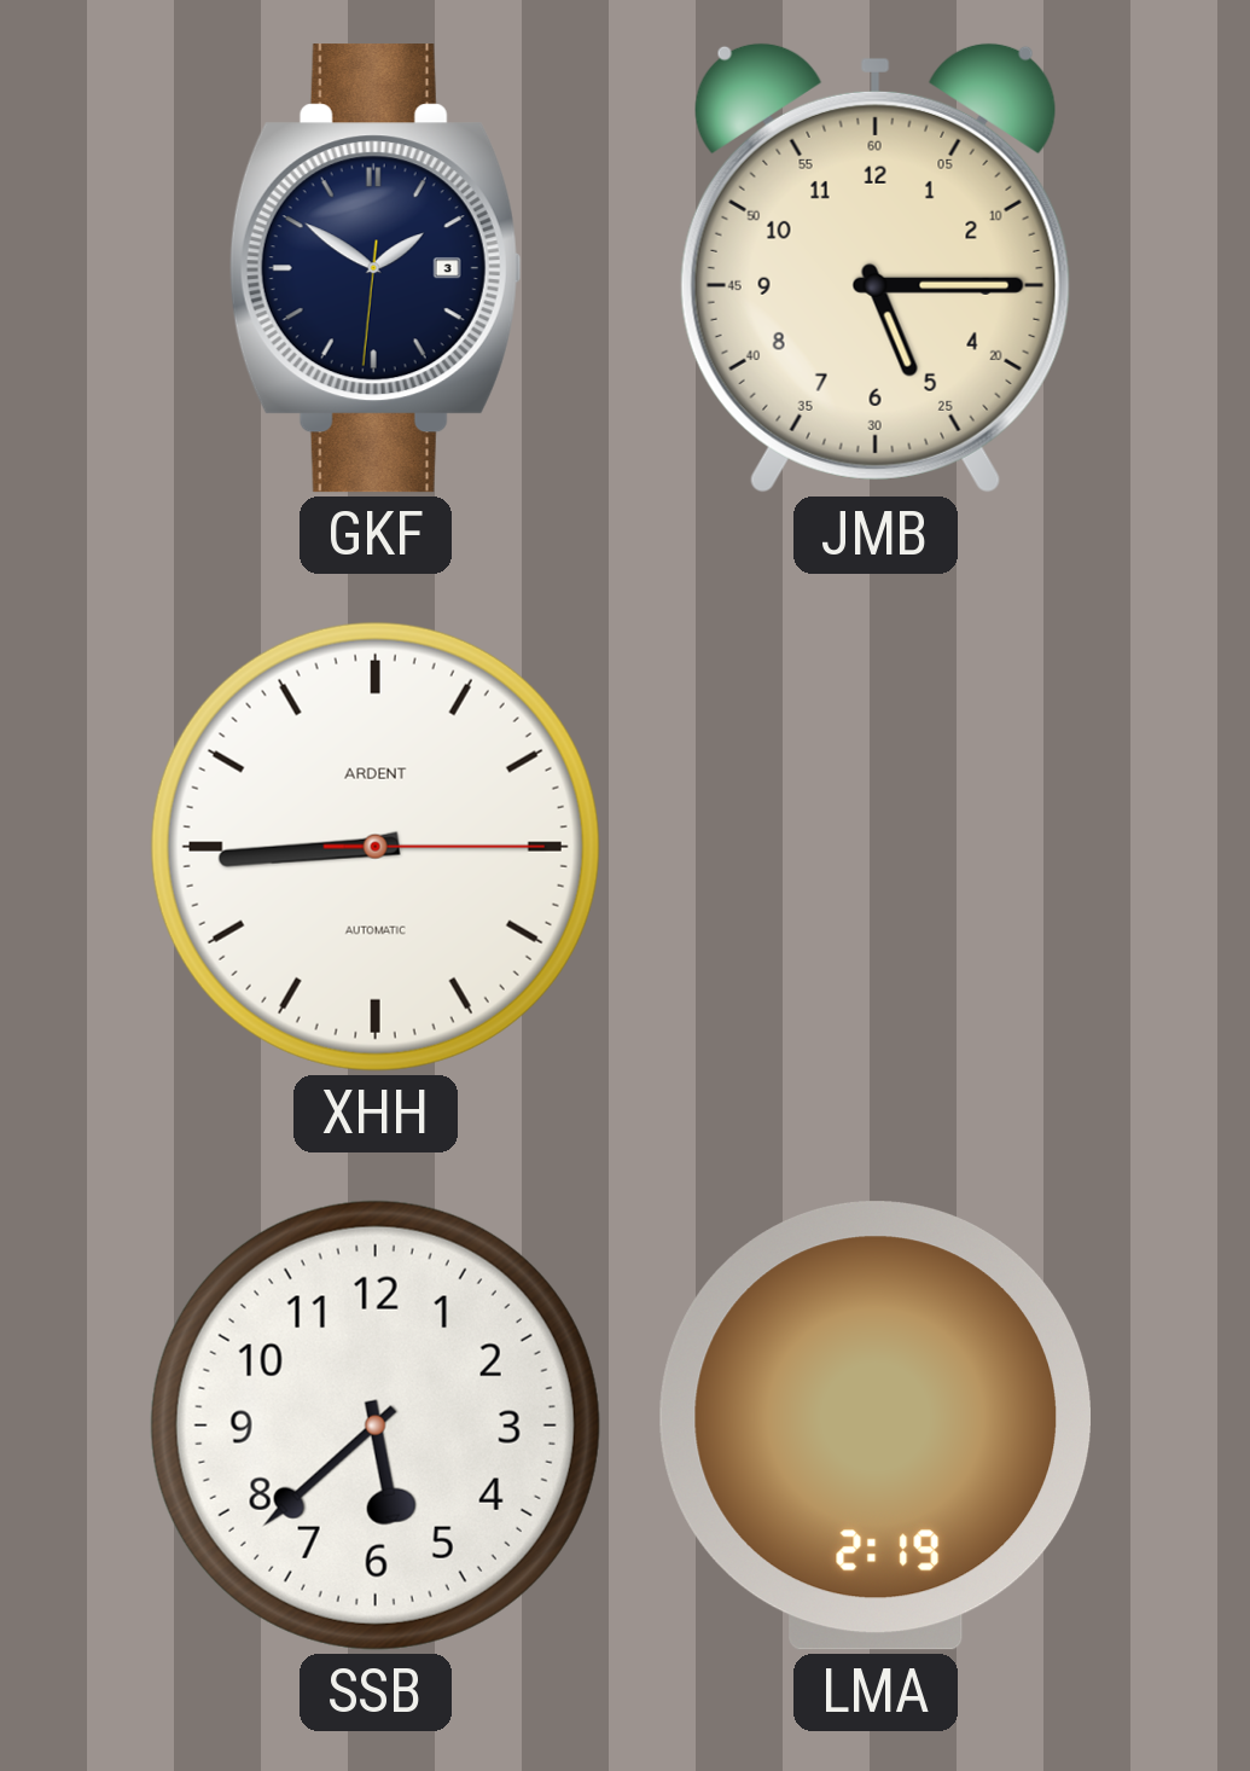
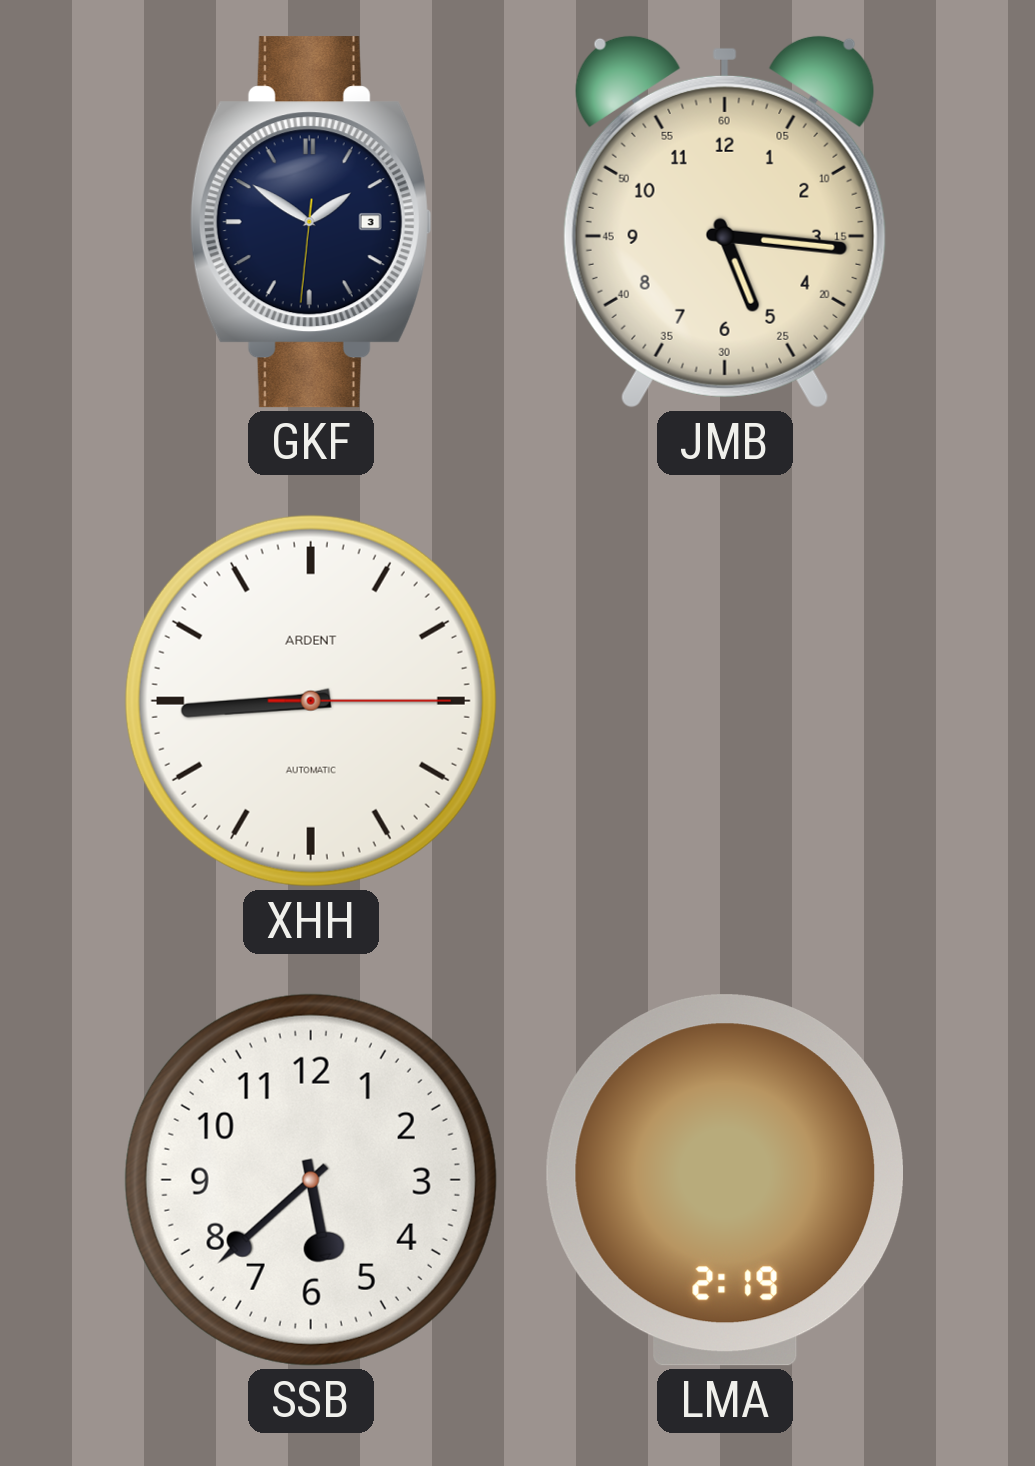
JMB: 5:15 -> 5:16 (725, 222)
